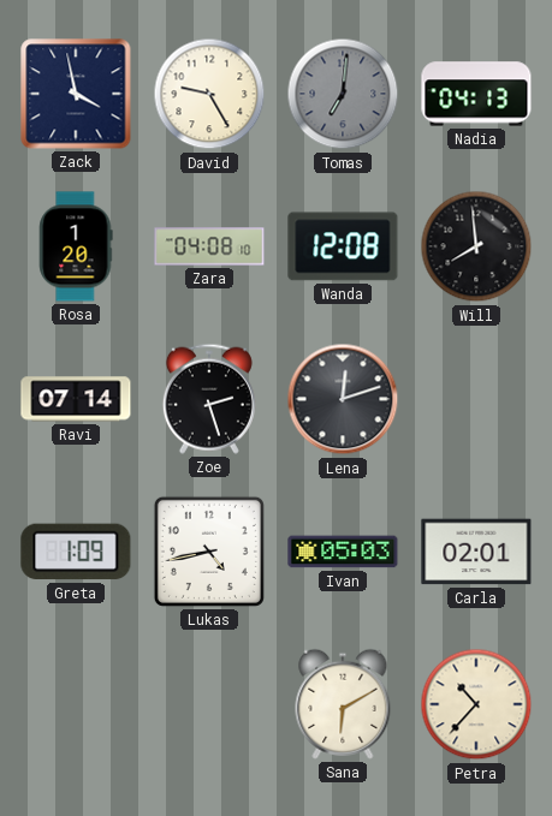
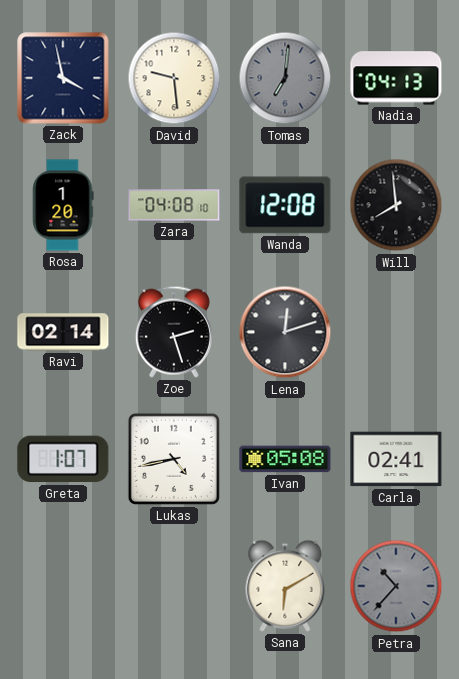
David: 9:25 -> 9:29 (174, 78)
Ravi: 07:14 -> 02:14 (63, 332)
Greta: 1:09 -> 1:07 (63, 459)
Ivan: 05:03 -> 05:08 (285, 459)
Carla: 02:01 -> 02:41 (396, 459)
Petra dial: cream -> grey (396, 586)
